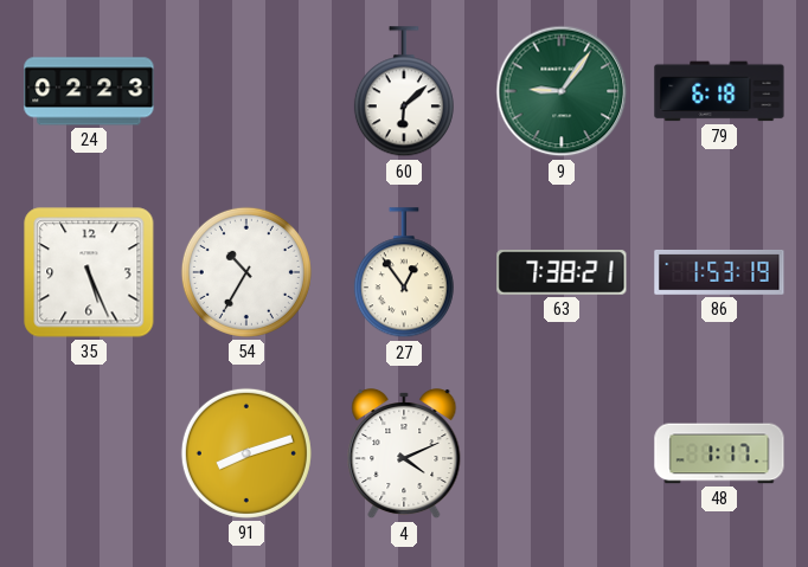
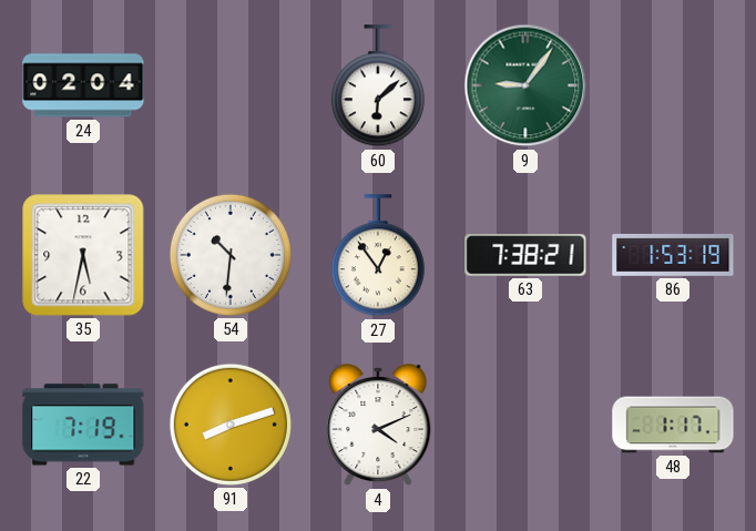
24: 02:23 -> 02:04 (83, 85)
79: 6:18 -> none (719, 91)
35: 5:26 -> 5:32 (83, 255)
54: 10:35 -> 10:31 (231, 255)
22: none -> 7:19 (83, 425)
